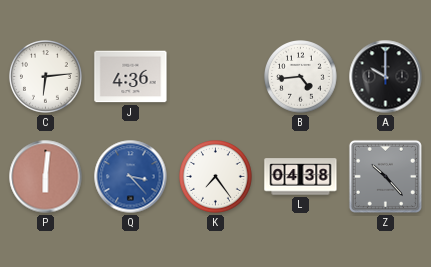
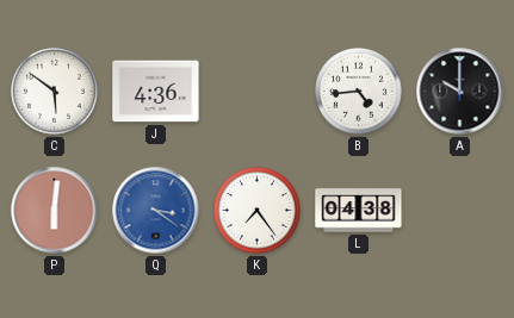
C: 6:14 -> 5:51 (55, 92)
Q: 3:23 -> 3:21 (156, 211)
Z: 10:23 -> none (385, 176)
